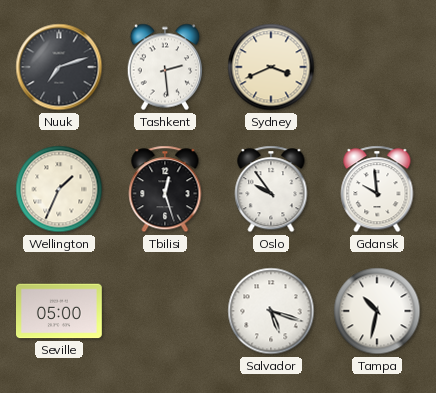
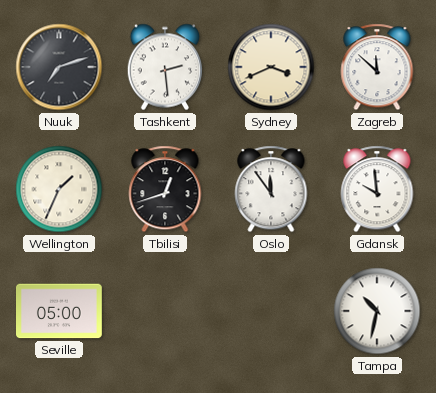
Zagreb: none -> 11:52 (377, 67)
Tbilisi: 12:27 -> 12:42 (165, 189)
Oslo: 9:54 -> 11:54 (271, 189)
Salvador: 5:18 -> none (271, 311)
